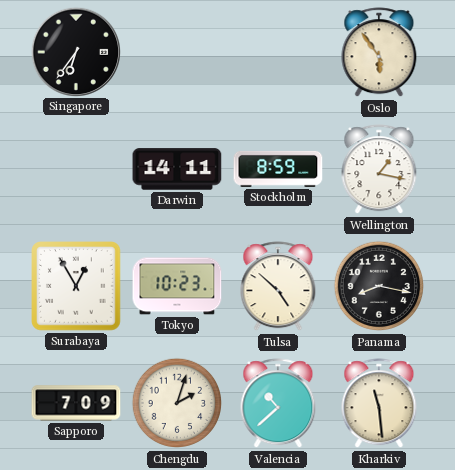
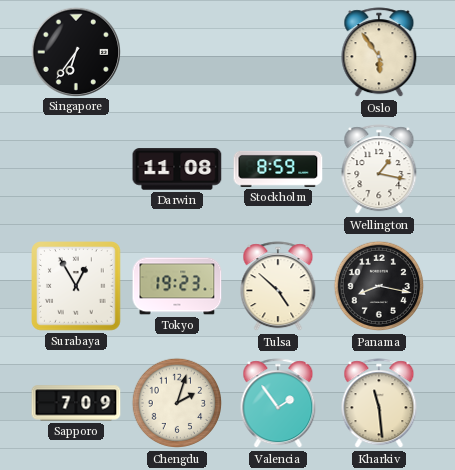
Darwin: 14:11 -> 11:08 (177, 169)
Tokyo: 10:23 -> 19:23 (177, 286)
Valencia: 10:38 -> 1:54 (278, 404)
